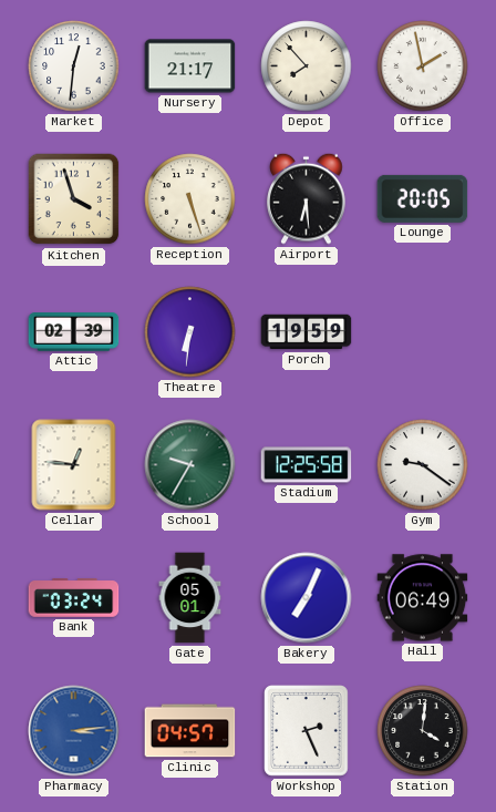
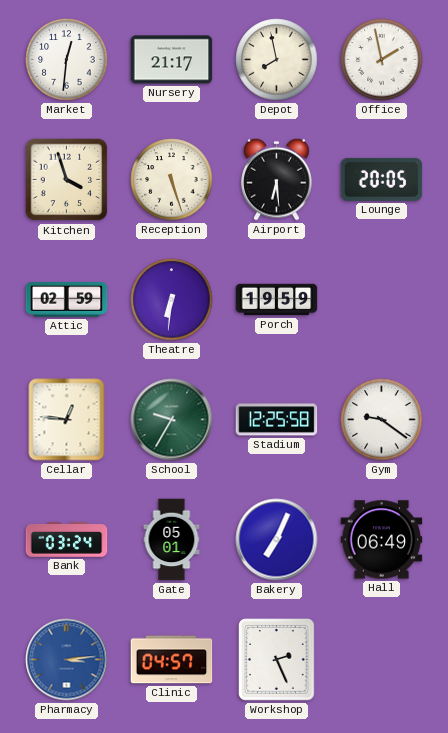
Depot: 7:53 -> 7:58 (277, 60)
Attic: 02:39 -> 02:59 (67, 300)
Station: 4:01 -> none (423, 731)
